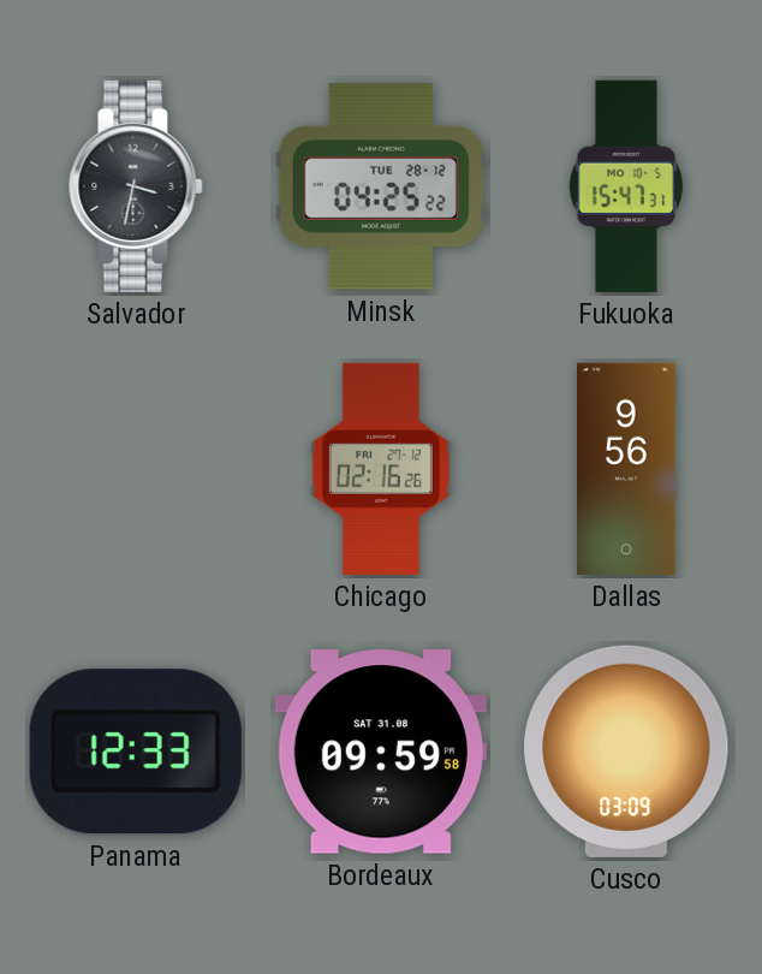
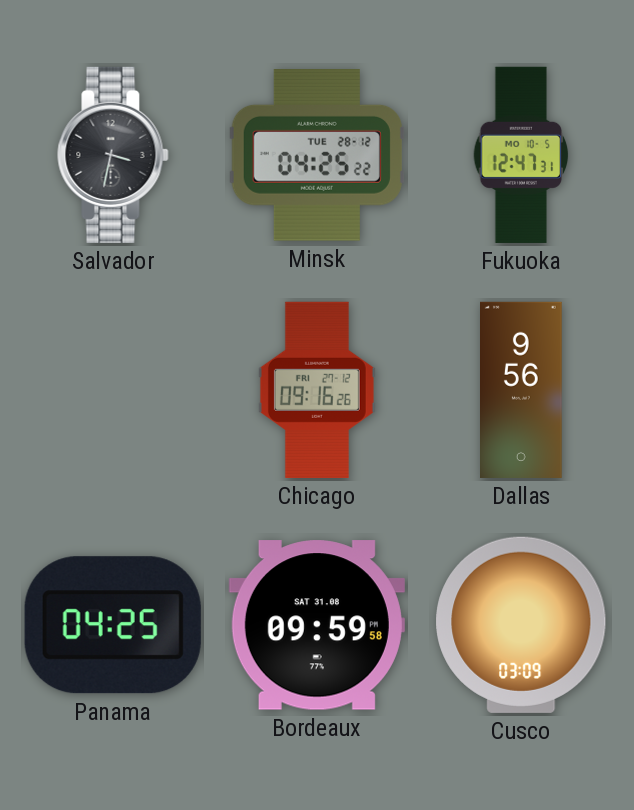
Fukuoka: 15:47 -> 12:47 (521, 155)
Chicago: 02:16 -> 09:16 (317, 390)
Panama: 12:33 -> 04:25 (113, 625)
